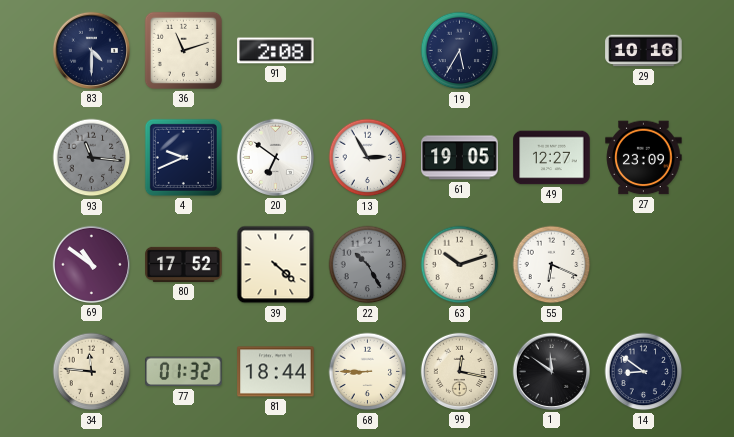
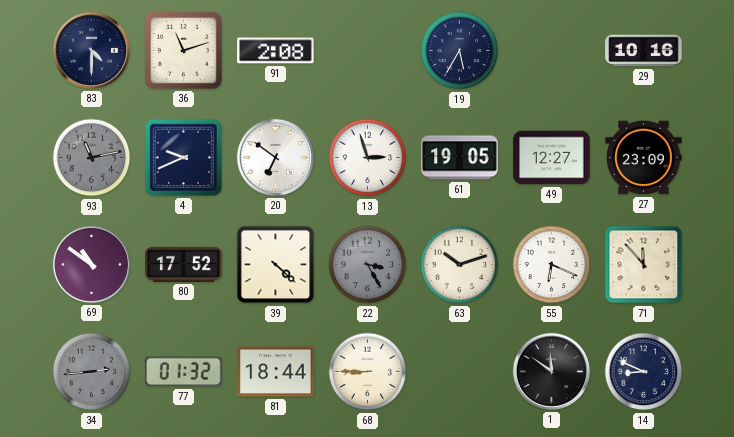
93: 11:16 -> 11:13 (92, 158)
13: 2:55 -> 2:57 (368, 158)
22: 10:25 -> 3:25 (368, 265)
71: none -> 11:53 (644, 265)
34: 11:46 -> 2:44 (92, 372)
34 dial: cream -> grey (92, 372)
99: 12:17 -> none (459, 371)
14: 8:51 -> 8:49 (644, 372)
